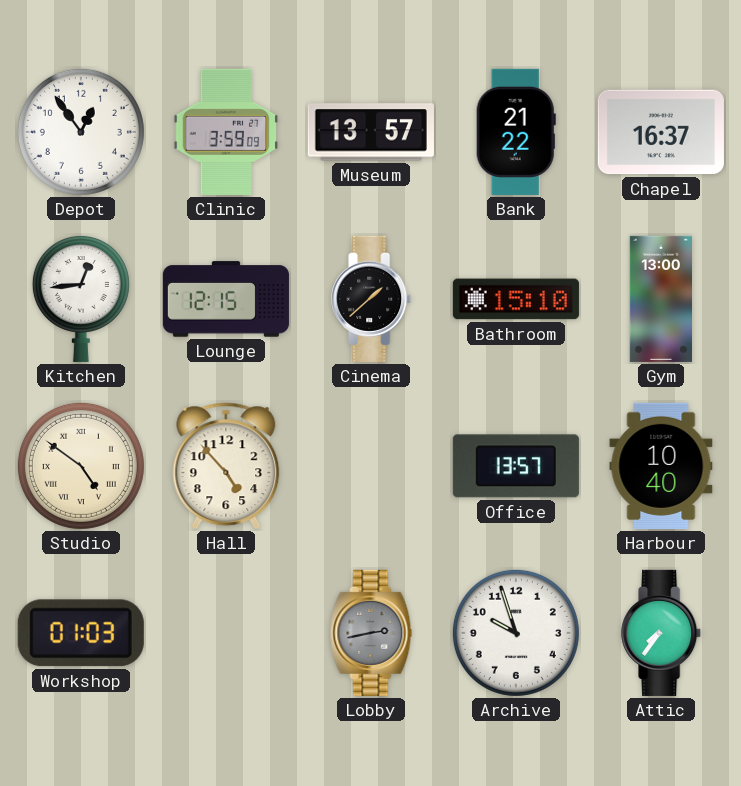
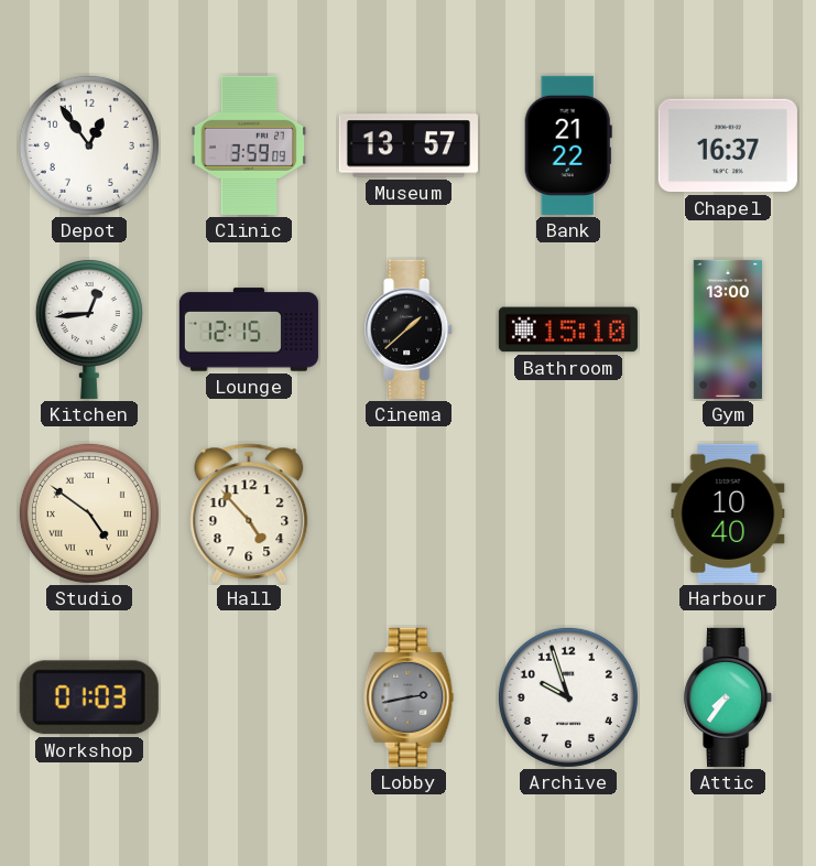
Office: 13:57 -> none (516, 466)
